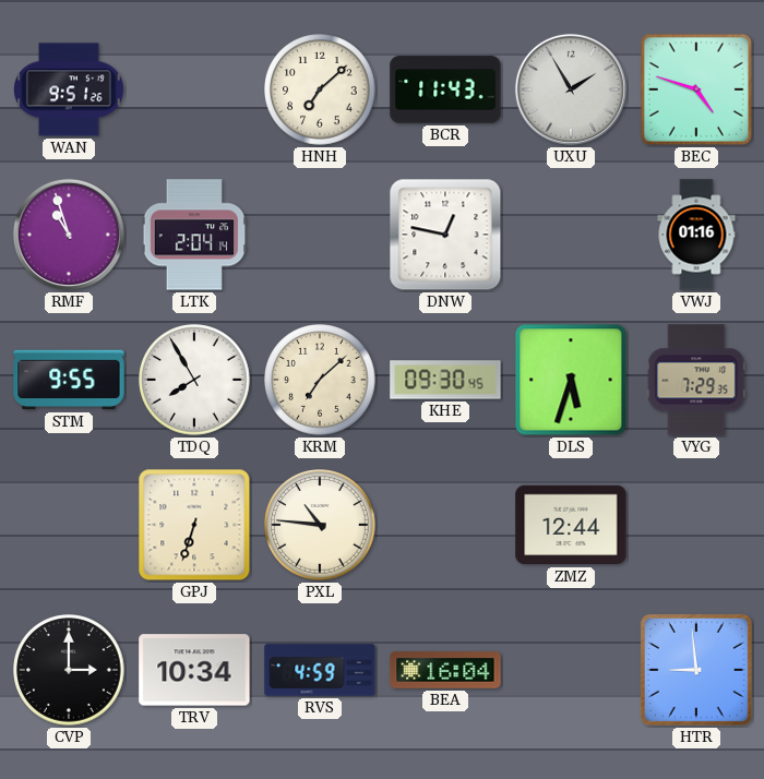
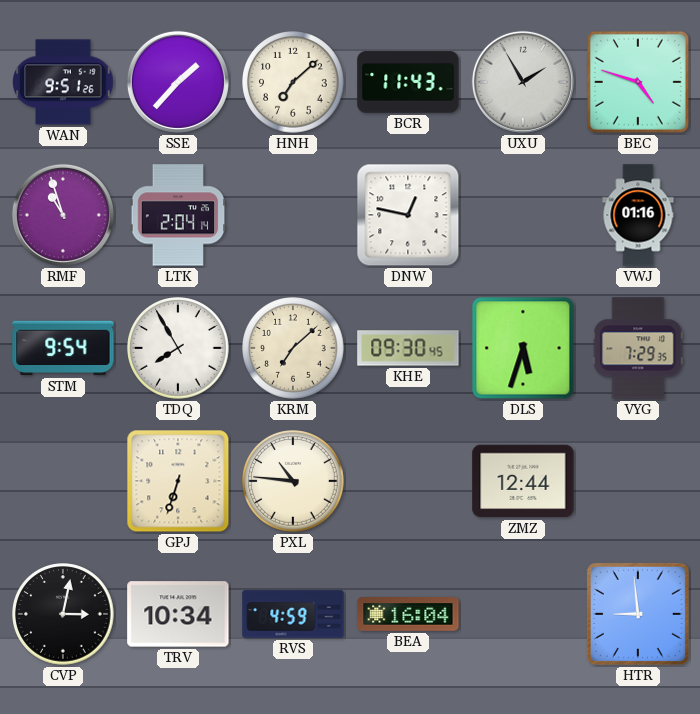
SSE: none -> 1:37 (178, 82)
STM: 9:55 -> 9:54 (63, 348)
CVP: 3:00 -> 3:02 (63, 614)
